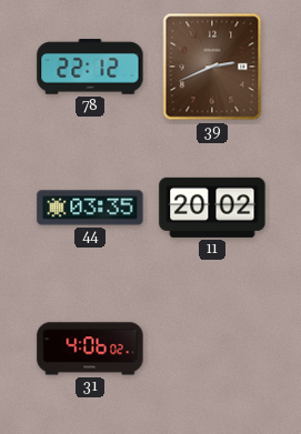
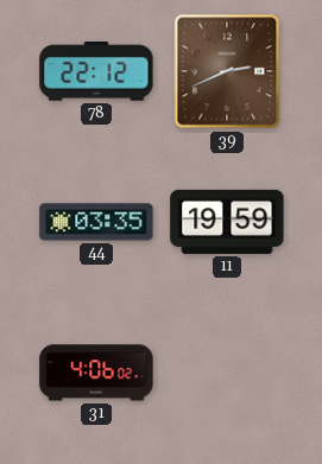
11: 20:02 -> 19:59 (227, 222)
